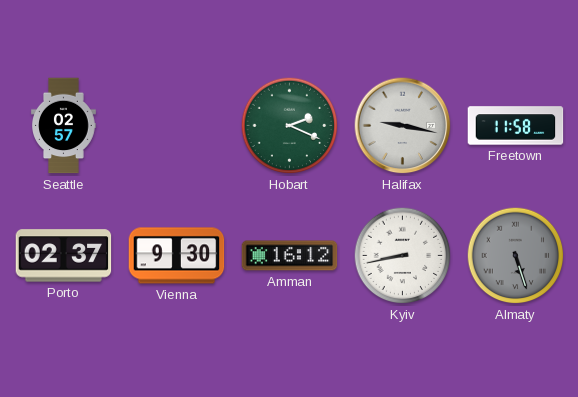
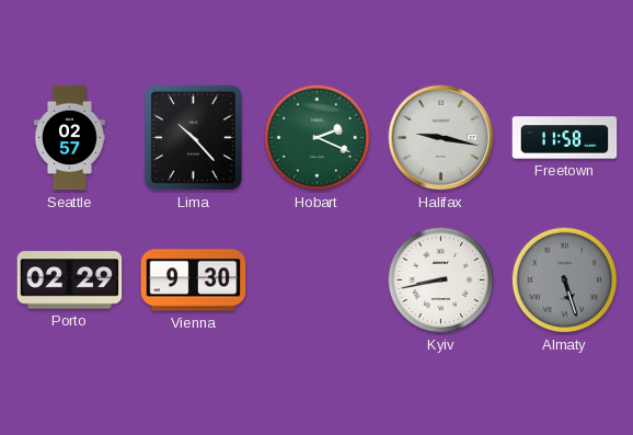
Lima: none -> 10:23 (193, 137)
Porto: 02:37 -> 02:29 (70, 281)
Amman: 16:12 -> none (290, 256)
